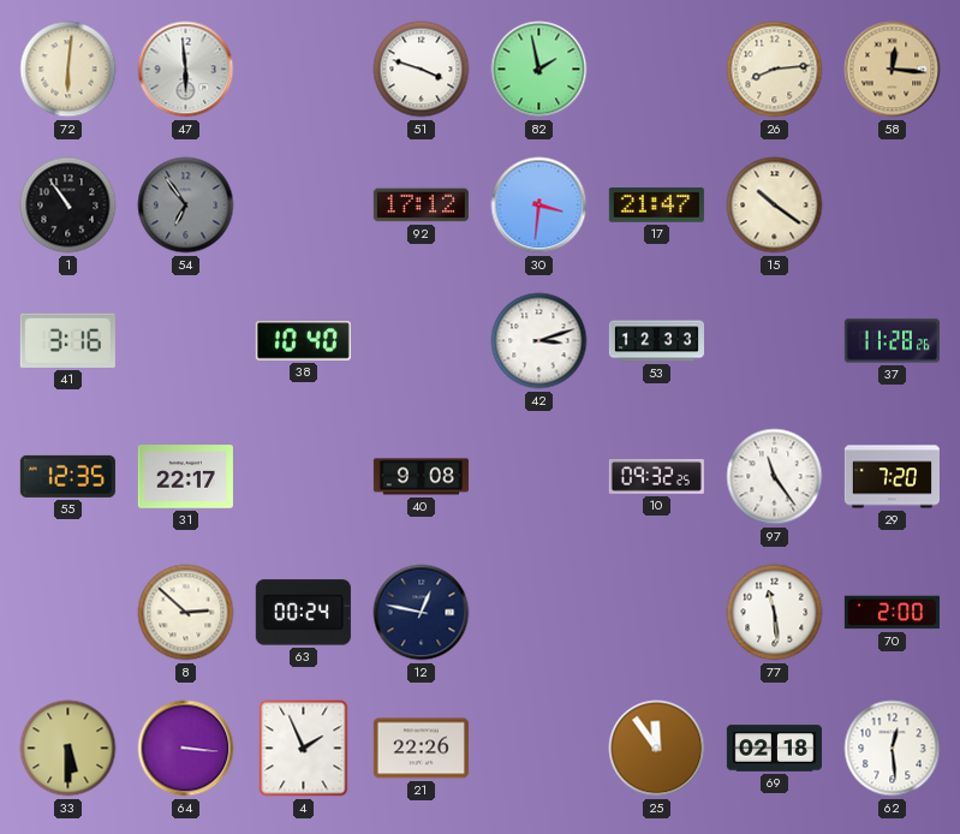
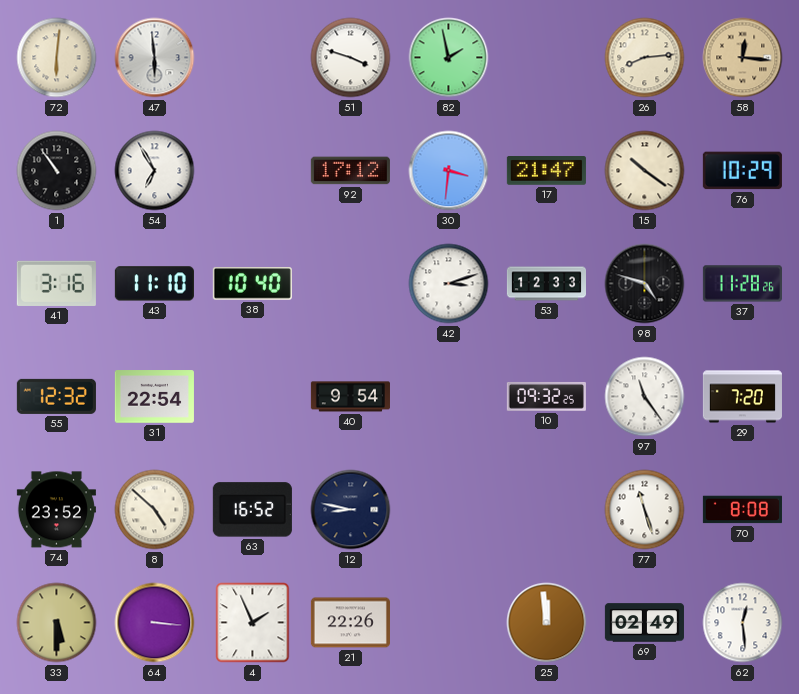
54: 6:54 -> 6:55 (155, 171)
54 dial: grey -> white (155, 171)
76: none -> 10:29 (742, 171)
43: none -> 11:10 (154, 284)
98: none -> 4:48 (645, 284)
55: 12:35 -> 12:32 (56, 396)
31: 22:17 -> 22:54 (154, 397)
40: 9:08 -> 9:54 (350, 397)
74: none -> 23:52 (56, 510)
8: 2:52 -> 4:52 (155, 510)
63: 00:24 -> 16:52 (252, 510)
12: 12:47 -> 8:47 (351, 510)
77: 11:29 -> 11:27 (645, 510)
70: 2:00 -> 8:08 (742, 510)
25: 11:54 -> 11:59 (547, 623)
69: 02:18 -> 02:49 (644, 623)
